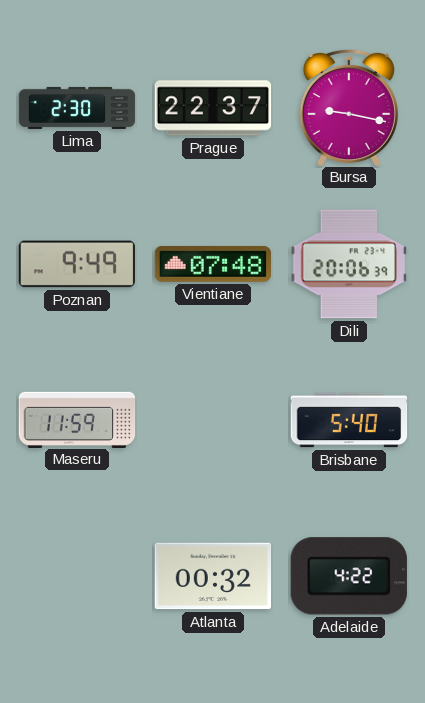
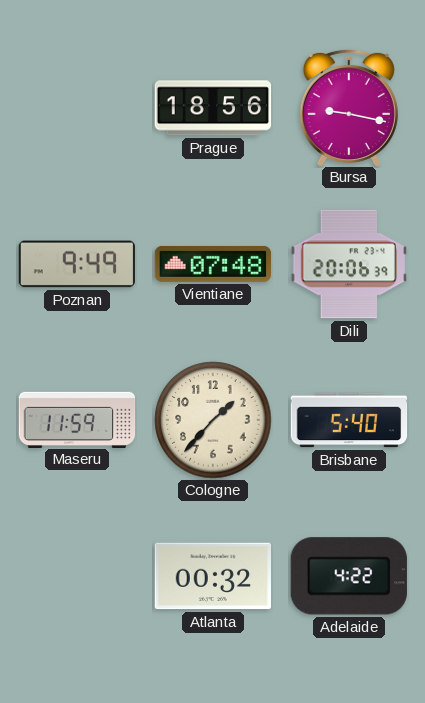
Lima: 2:30 -> none (77, 108)
Prague: 22:37 -> 18:56 (213, 108)
Cologne: none -> 1:37 (213, 420)
